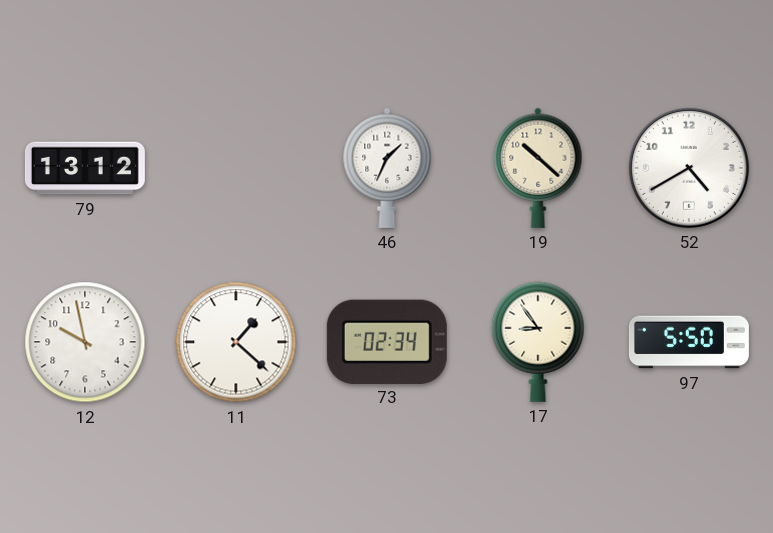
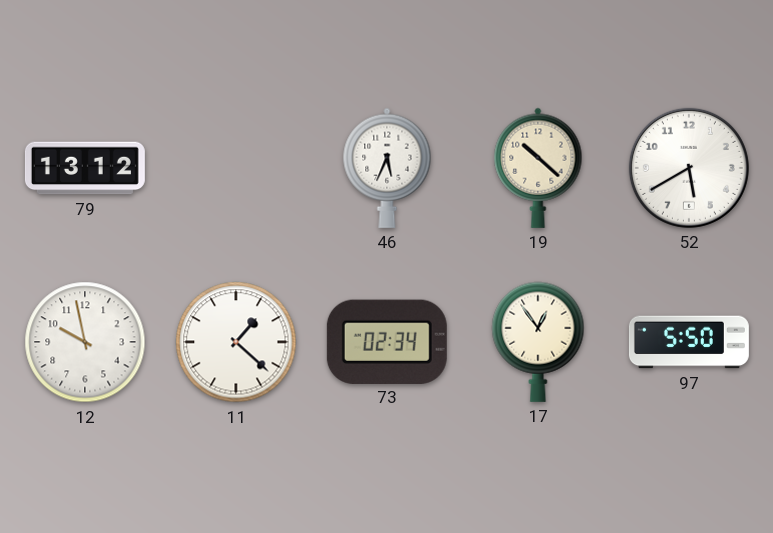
46: 1:34 -> 5:34 (387, 168)
52: 4:40 -> 5:40 (689, 168)
17: 8:54 -> 12:54 (538, 342)
